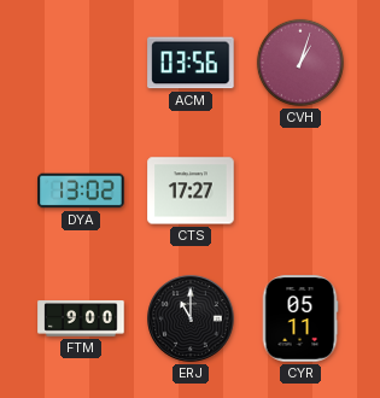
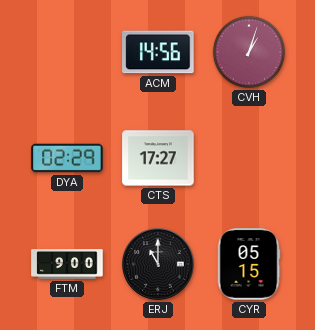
ACM: 03:56 -> 14:56 (158, 52)
DYA: 13:02 -> 02:29 (67, 158)
CYR: 05:11 -> 05:15 (249, 264)
